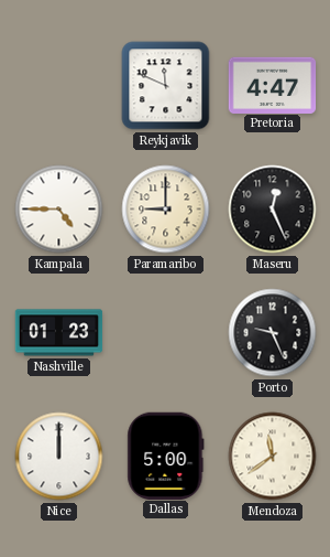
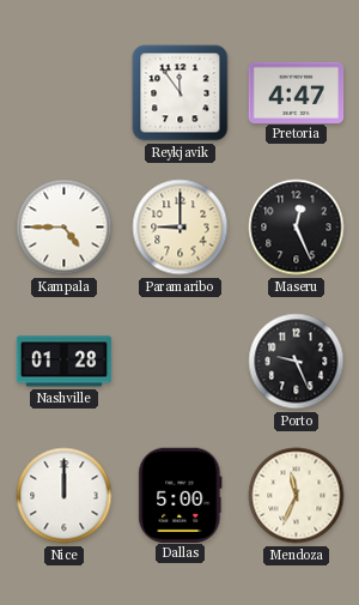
Reykjavik: 11:49 -> 11:54 (181, 93)
Nashville: 01:23 -> 01:28 (65, 362)
Mendoza: 11:39 -> 11:34 (297, 496)
